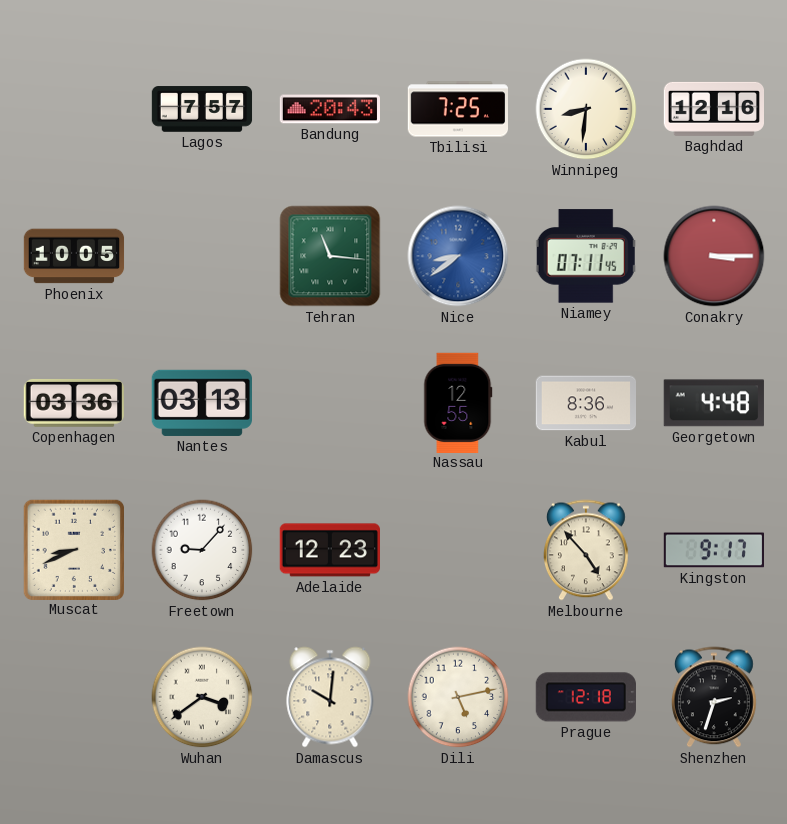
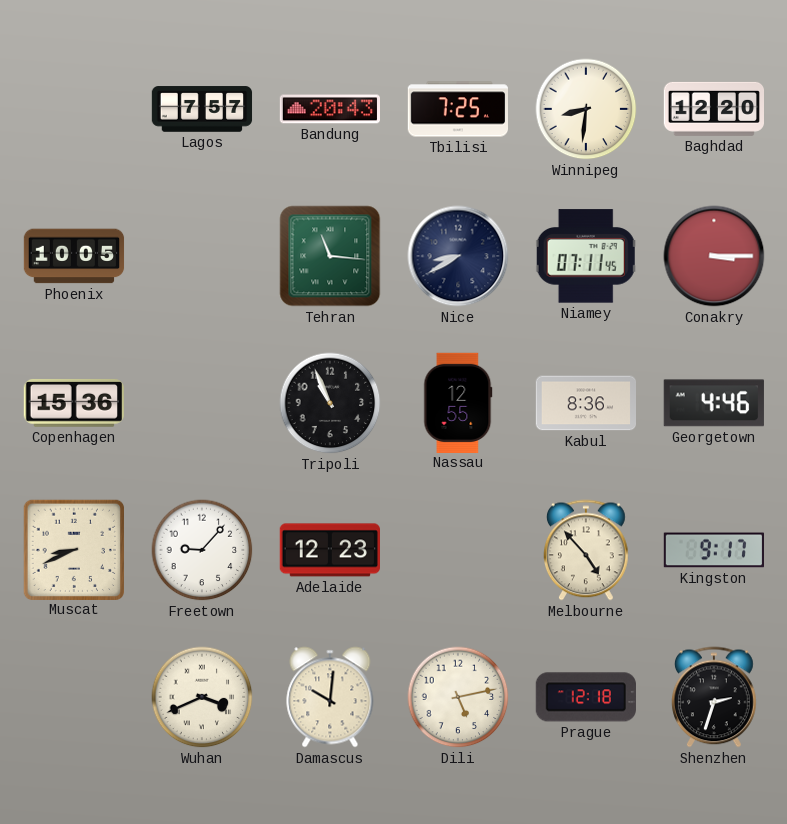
Baghdad: 12:16 -> 12:20 (713, 109)
Nice: 8:39 -> 8:40 (458, 256)
Nice dial: blue -> navy (458, 256)
Copenhagen: 03:36 -> 15:36 (74, 403)
Nantes: 03:13 -> none (202, 403)
Tripoli: none -> 10:56 (330, 403)
Georgetown: 4:48 -> 4:46 (714, 403)
Wuhan: 3:39 -> 3:41 (202, 697)
